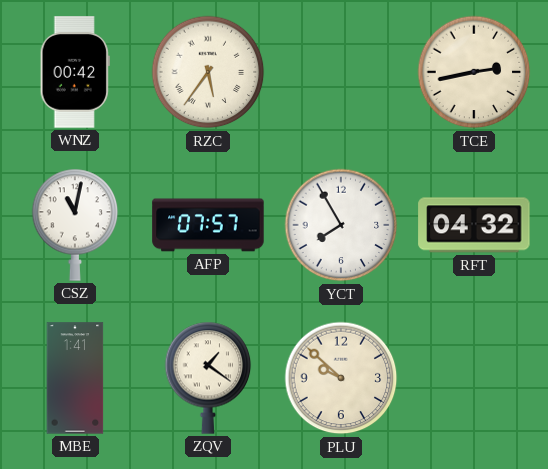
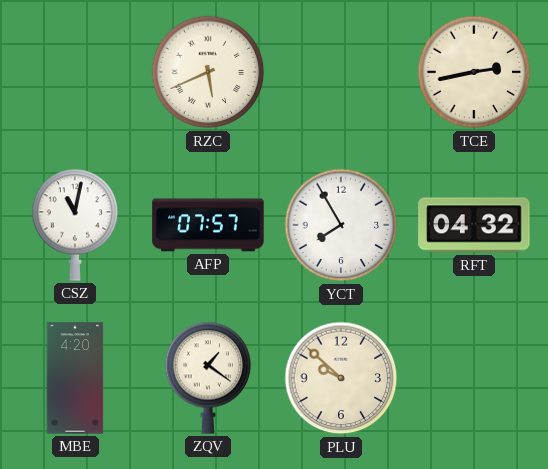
WNZ: 00:42 -> none (75, 72)
RZC: 5:36 -> 5:41 (208, 72)
MBE: 1:41 -> 4:20 (75, 378)
